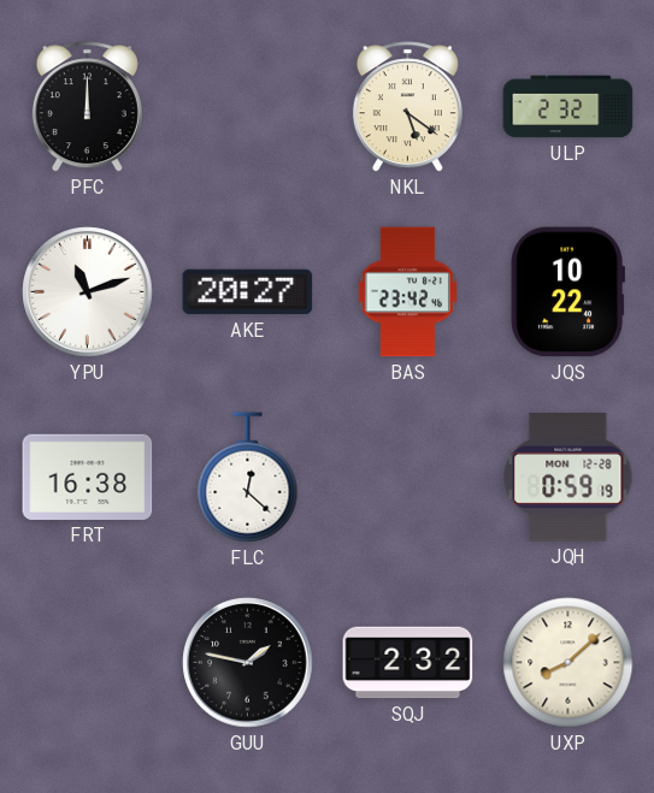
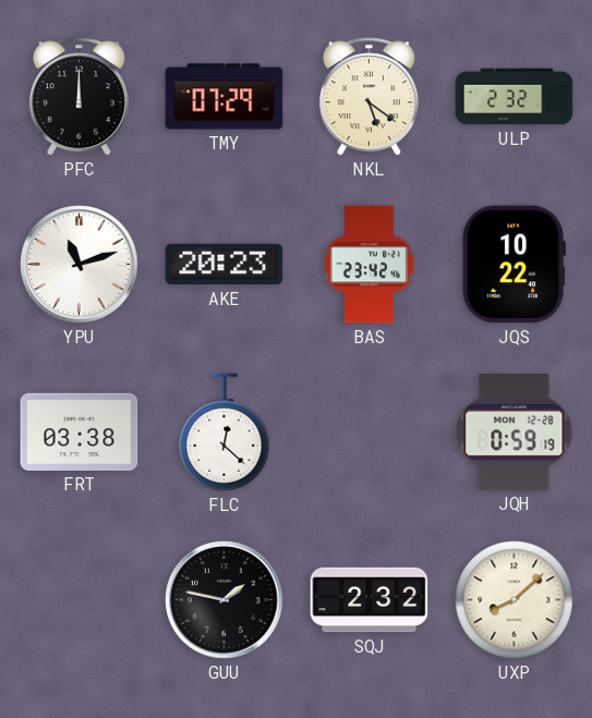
TMY: none -> 07:29 (225, 97)
AKE: 20:27 -> 20:23 (225, 265)
FRT: 16:38 -> 03:38 (80, 431)
